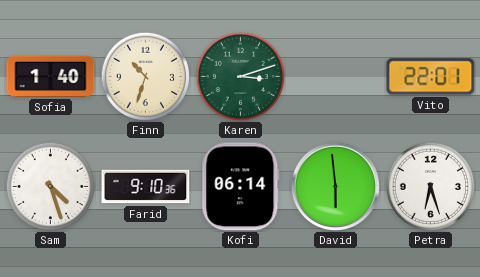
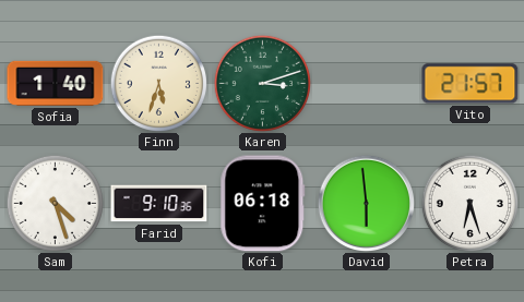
Finn: 10:33 -> 5:33 (158, 83)
Vito: 22:01 -> 21:57 (471, 84)
Kofi: 06:14 -> 06:18 (263, 204)
